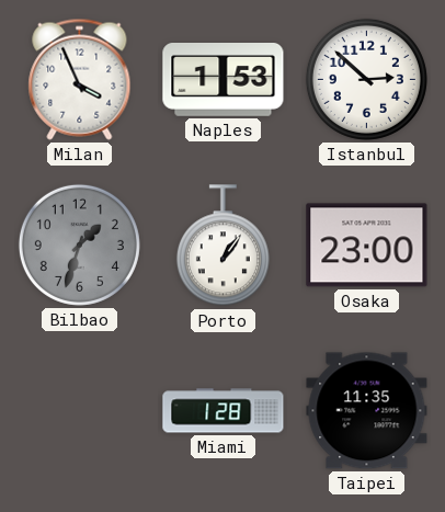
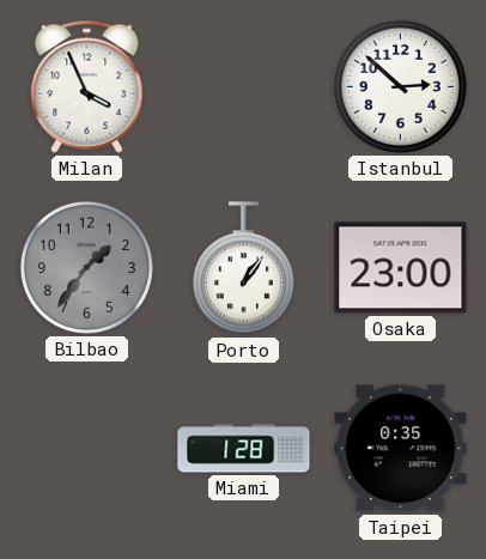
Naples: 1:53 -> none (224, 80)
Bilbao: 1:33 -> 1:36 (86, 267)
Taipei: 11:35 -> 0:35 (401, 449)
